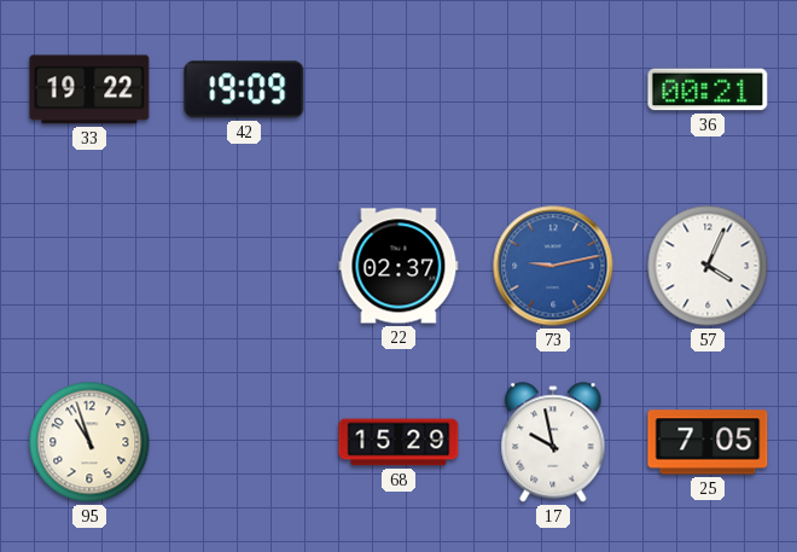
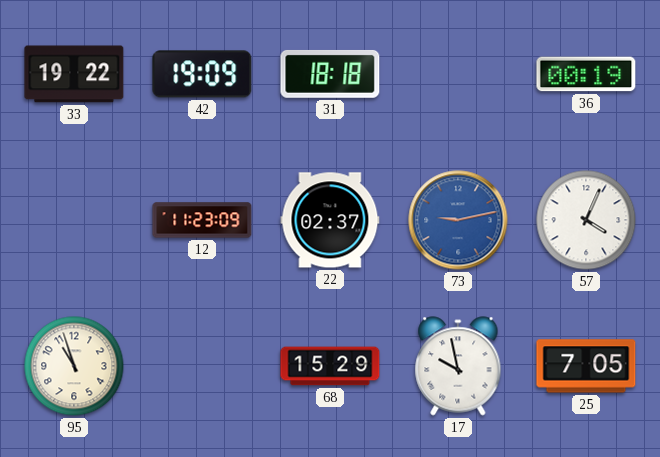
31: none -> 18:18 (330, 74)
36: 00:21 -> 00:19 (586, 74)
12: none -> 11:23 (202, 220)
